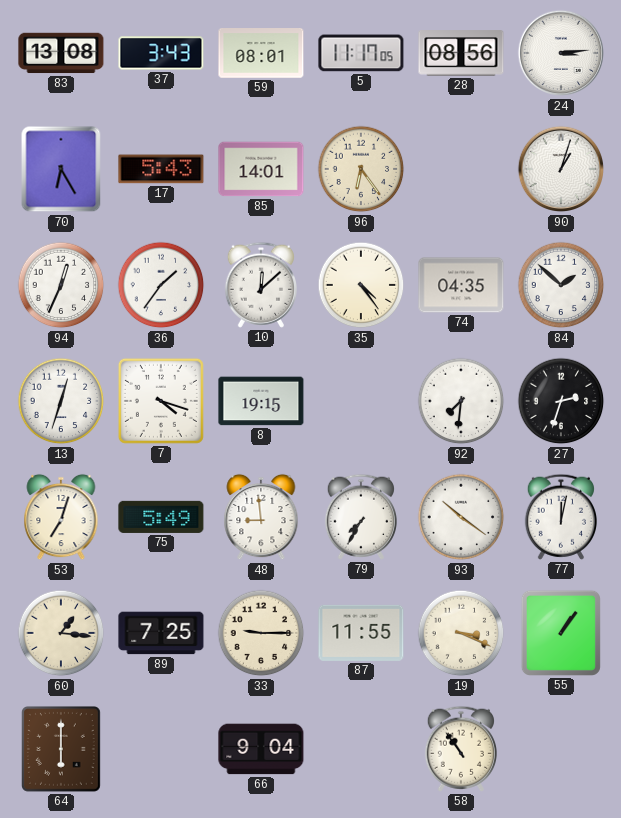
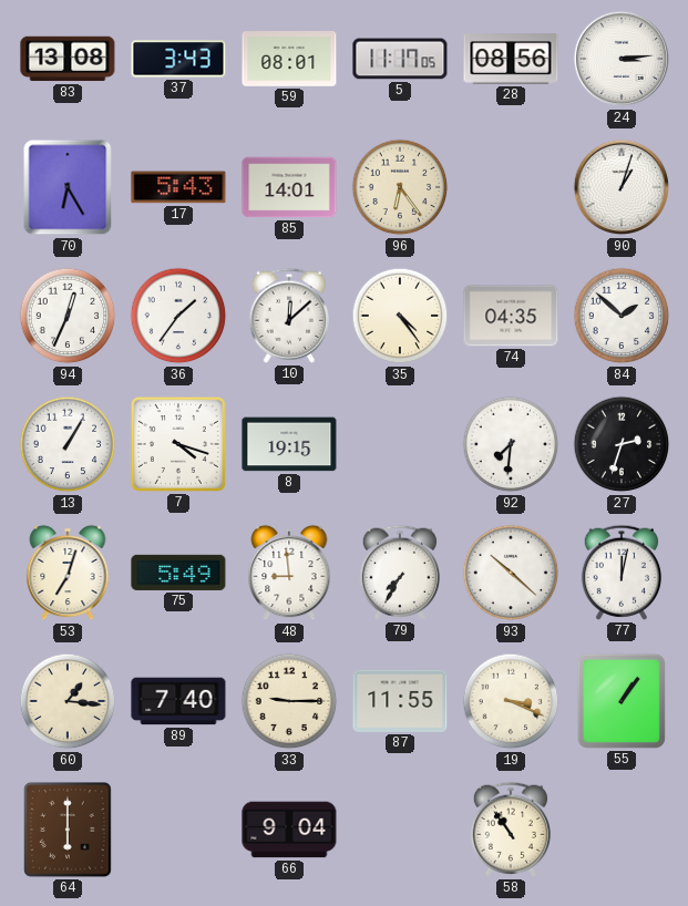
13: 12:33 -> 1:05 (68, 444)
93: 10:21 -> 10:22 (511, 573)
89: 7:25 -> 7:40 (178, 701)
